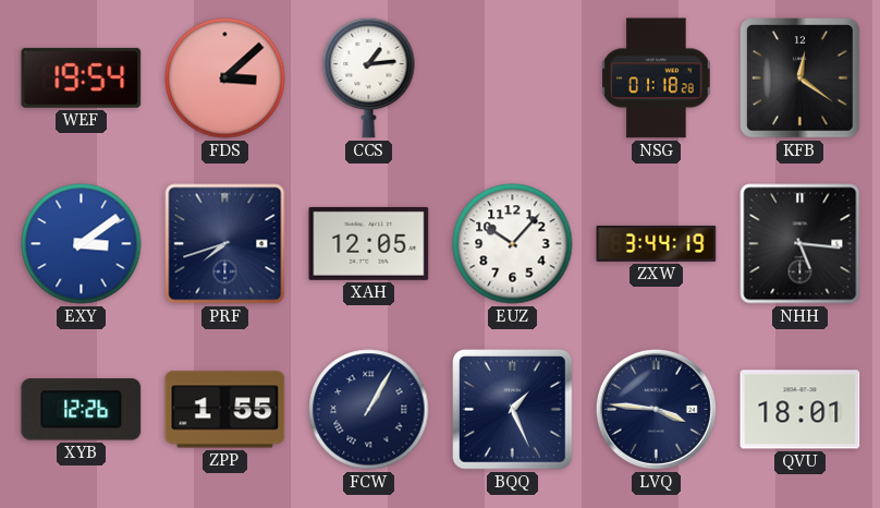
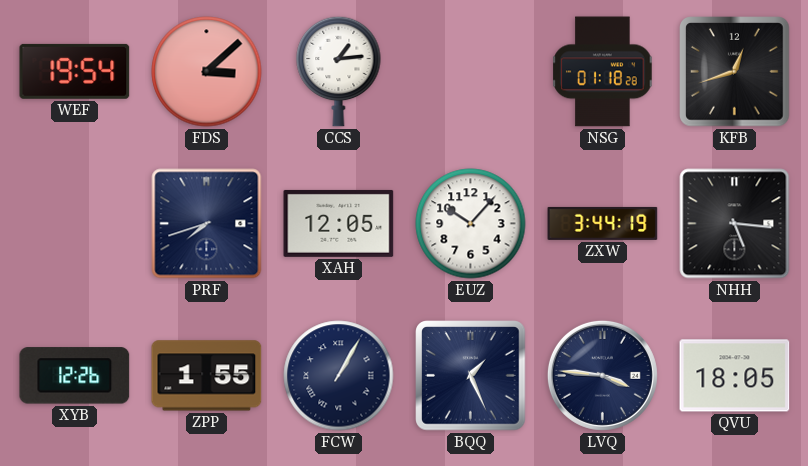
KFB: 12:21 -> 12:42 (735, 72)
EXY: 3:09 -> none (82, 244)
QVU: 18:01 -> 18:05 (735, 376)
